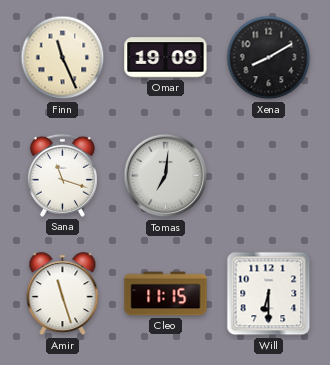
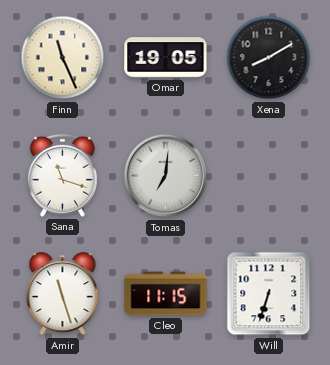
Omar: 19:09 -> 19:05 (166, 58)
Will: 6:30 -> 6:33 (269, 294)
